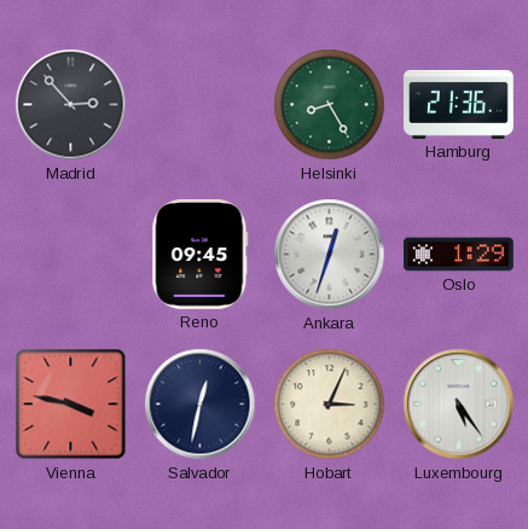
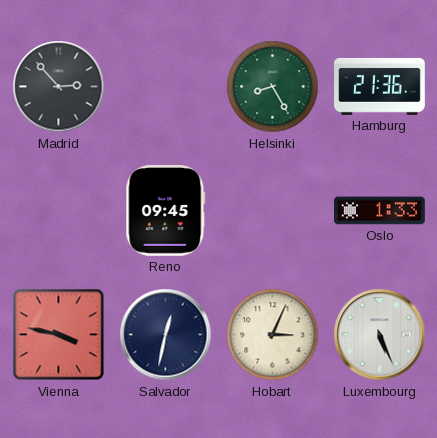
Ankara: 12:33 -> none (330, 255)
Oslo: 1:29 -> 1:33 (380, 211)
Luxembourg: 5:24 -> 5:26 (380, 335)
